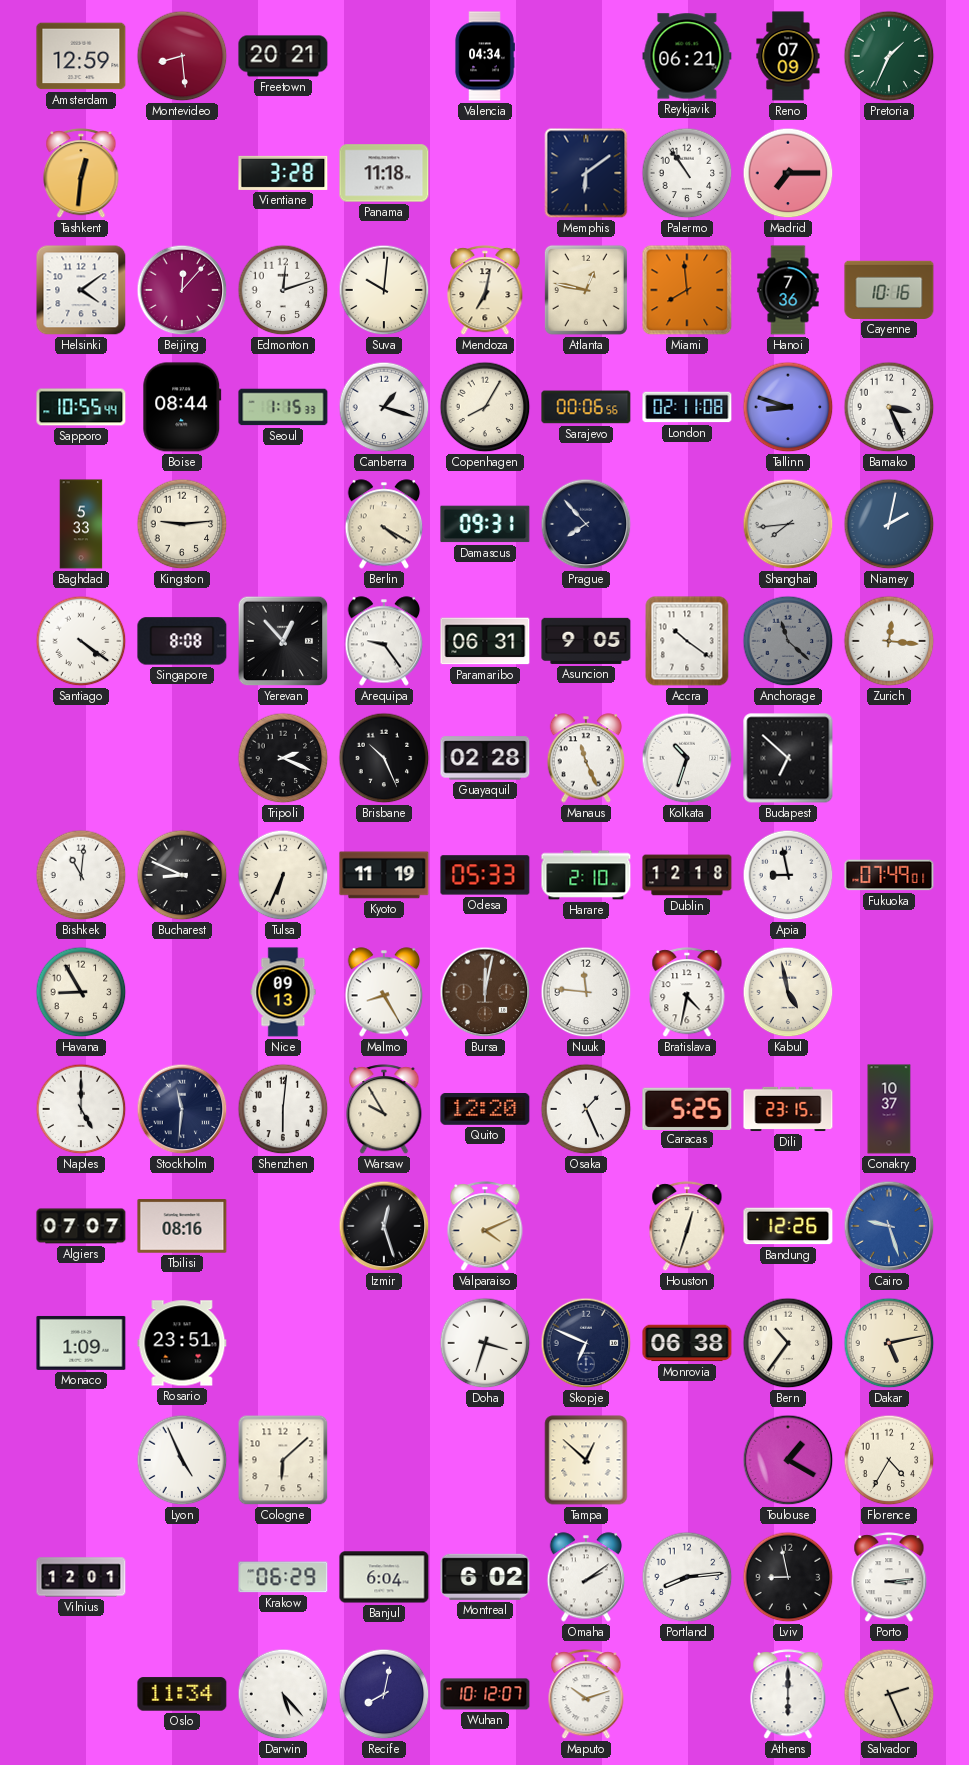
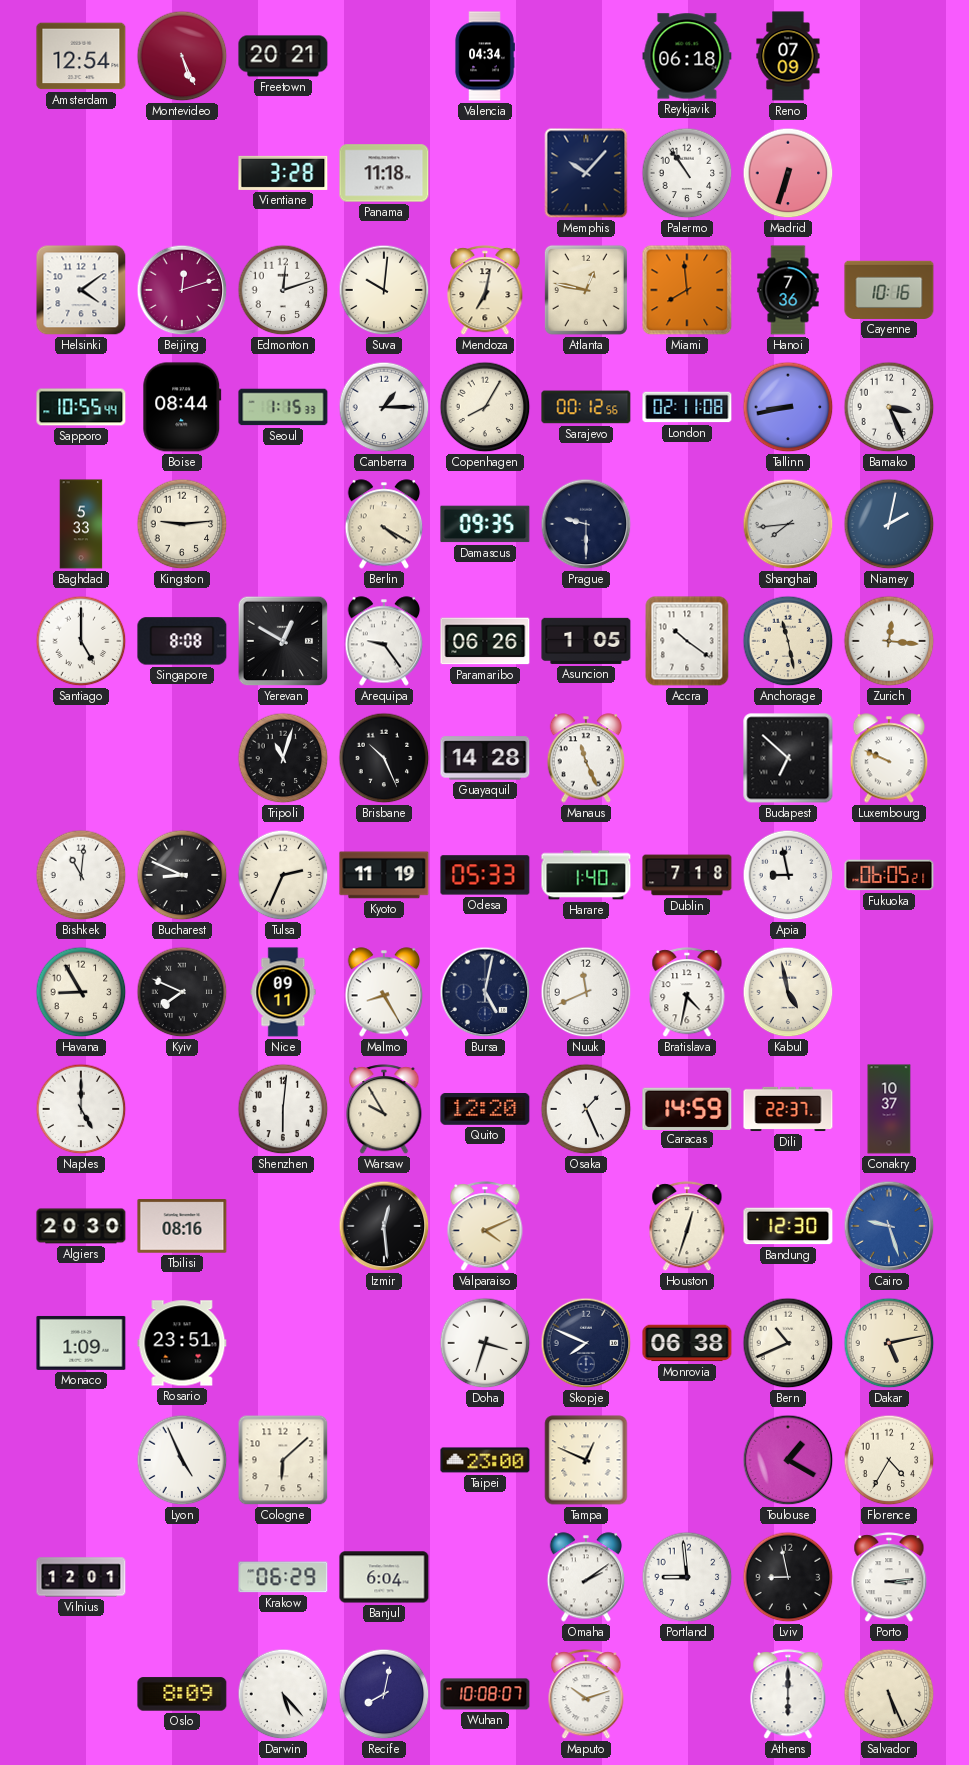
Amsterdam: 12:59 -> 12:54 (81, 56)
Montevideo: 8:29 -> 5:26 (182, 56)
Reykjavik: 06:21 -> 06:18 (687, 56)
Pretoria: 1:34 -> none (889, 56)
Tashkent: 12:31 -> none (81, 174)
Memphis: 6:09 -> 10:07 (586, 173)
Madrid: 7:15 -> 6:33 (788, 173)
Beijing: 12:07 -> 12:12 (182, 290)
Canberra: 1:18 -> 1:15 (384, 407)
Sarajevo: 00:06 -> 00:12 (586, 407)
Tallinn: 8:48 -> 8:43 (788, 407)
Damascus: 09:31 -> 09:35 (485, 524)
Prague: 7:53 -> 9:30 (586, 524)
Santiago: 4:21 -> 5:00 (81, 641)
Yerevan: 12:53 -> 12:50 (283, 641)
Paramaribo: 06:31 -> 06:26 (485, 641)
Asuncion: 9:05 -> 1:05 (586, 641)
Anchorage: 11:22 -> 11:28 (788, 641)
Anchorage dial: grey -> cream (788, 641)
Tripoli: 2:19 -> 11:03 (283, 758)
Guayaquil: 02:28 -> 14:28 (485, 758)
Kolkata: 10:33 -> none (687, 758)
Luxembourg: none -> 9:49 (889, 758)
Tulsa: 6:34 -> 2:34 (283, 875)
Harare: 2:10 -> 1:40 (586, 875)
Dublin: 12:18 -> 7:18 (687, 875)
Fukuoka: 07:49 -> 06:05 (889, 875)
Kyiv: none -> 7:49 (182, 992)
Nice: 09:13 -> 09:11 (283, 992)
Bursa: 12:02 -> 5:02 (485, 992)
Bursa dial: brown -> navy (485, 992)
Nuuk: 11:46 -> 11:41 (586, 992)
Stockholm: 11:31 -> none (182, 1109)
Caracas: 5:25 -> 14:59 (687, 1108)
Dili: 23:15 -> 22:37 (788, 1109)
Algiers: 07:07 -> 20:30 (81, 1226)
Izmir: 12:27 -> 12:29 (384, 1226)
Bandung: 12:26 -> 12:30 (788, 1226)
Skopje: 6:49 -> 7:49 (586, 1343)
Bern: 10:36 -> 10:41 (788, 1343)
Taipei: none -> 23:00 (485, 1460)
Tampa: 12:52 -> 12:49 (586, 1460)
Montreal: 6:02 -> none (485, 1577)
Portland: 8:14 -> 8:59 (687, 1577)
Oslo: 11:34 -> 8:09 (182, 1694)
Wuhan: 10:12 -> 10:08 (485, 1694)
Salvador: 2:26 -> 5:26 (889, 1694)
